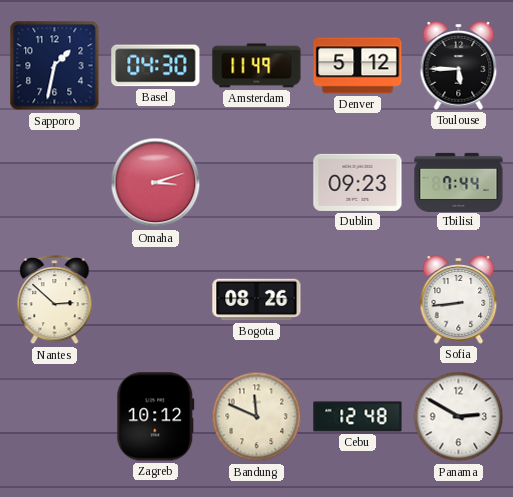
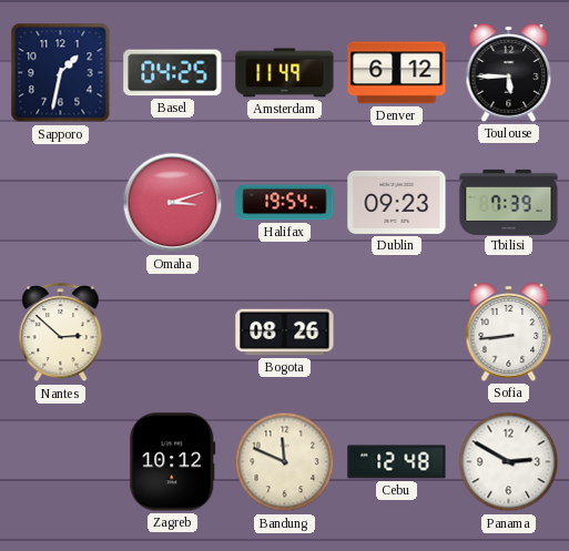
Basel: 04:30 -> 04:25 (173, 73)
Denver: 5:12 -> 6:12 (397, 73)
Halifax: none -> 19:54 (285, 203)
Tbilisi: 7:44 -> 7:39 (509, 202)
